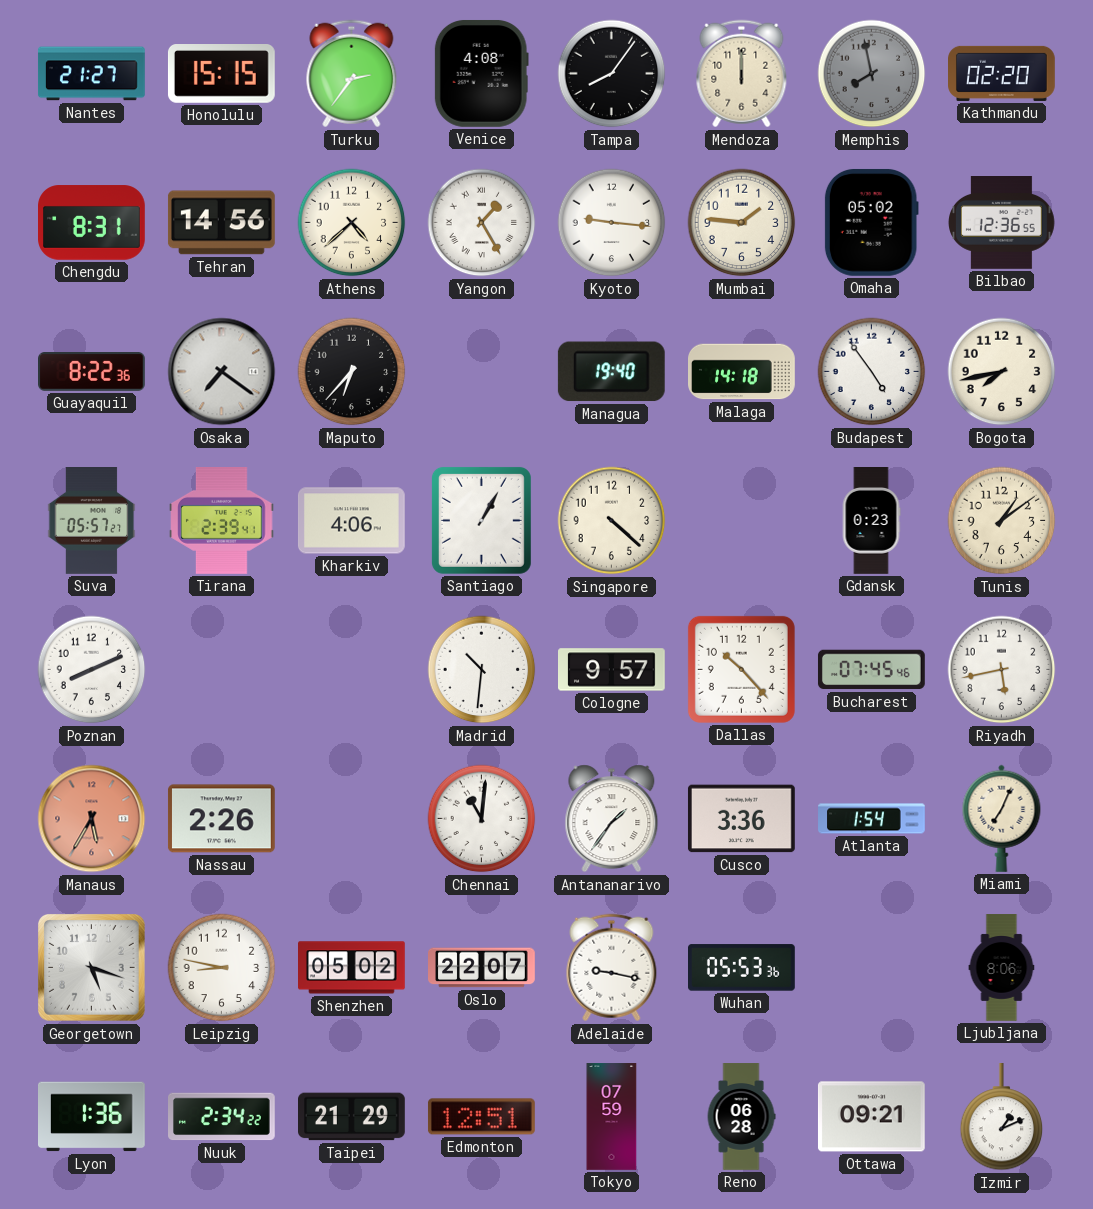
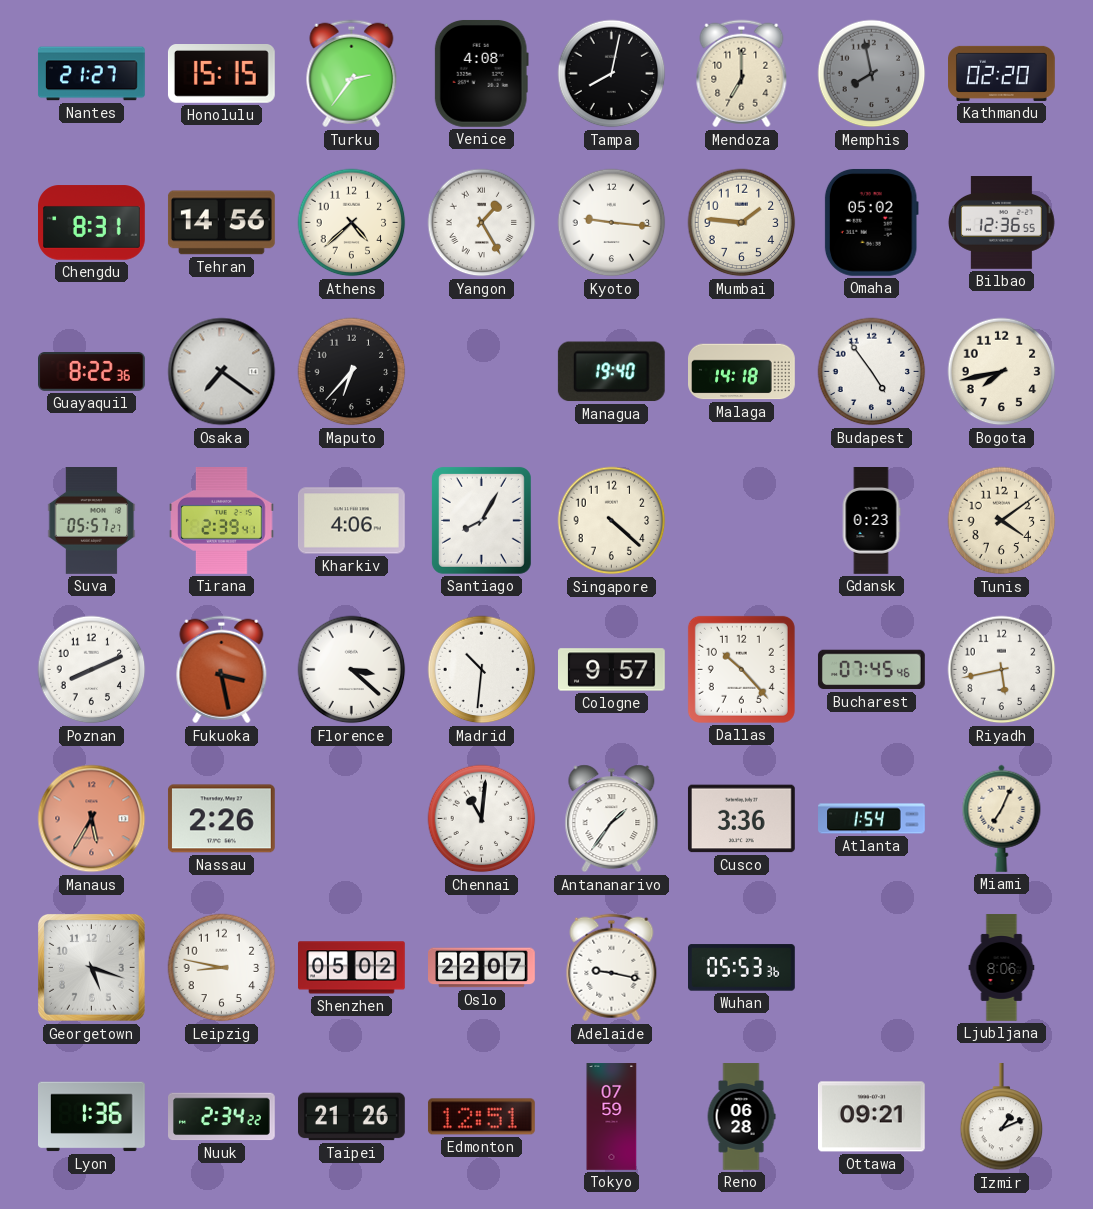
Tampa: 8:06 -> 8:02 (612, 74)
Mendoza: 12:00 -> 7:00 (742, 74)
Santiago: 1:05 -> 8:05 (481, 520)
Tunis: 1:09 -> 4:09 (1002, 521)
Fukuoka: none -> 3:28 (222, 670)
Florence: none -> 3:22 (352, 670)
Taipei: 21:29 -> 21:26 (352, 1117)
